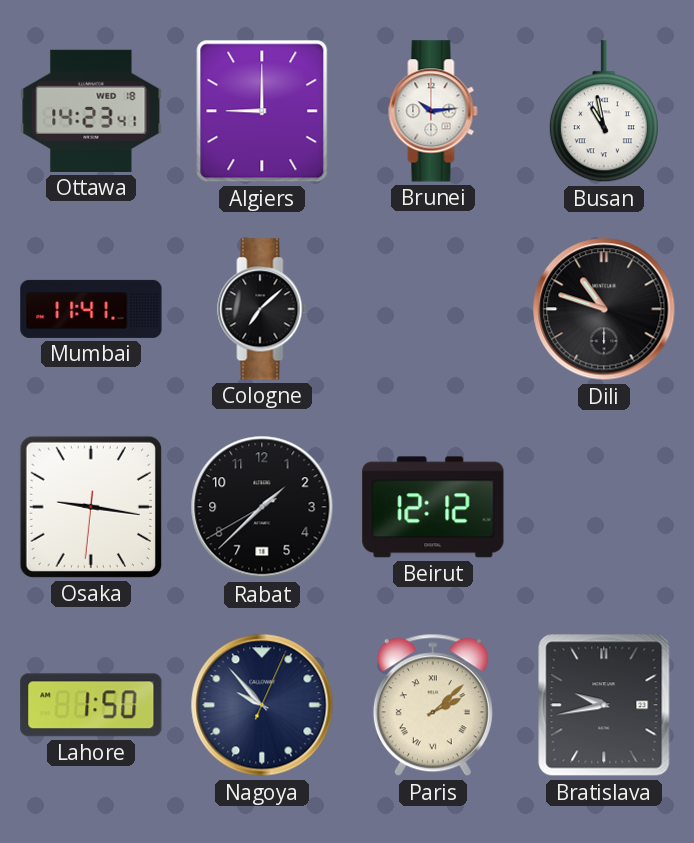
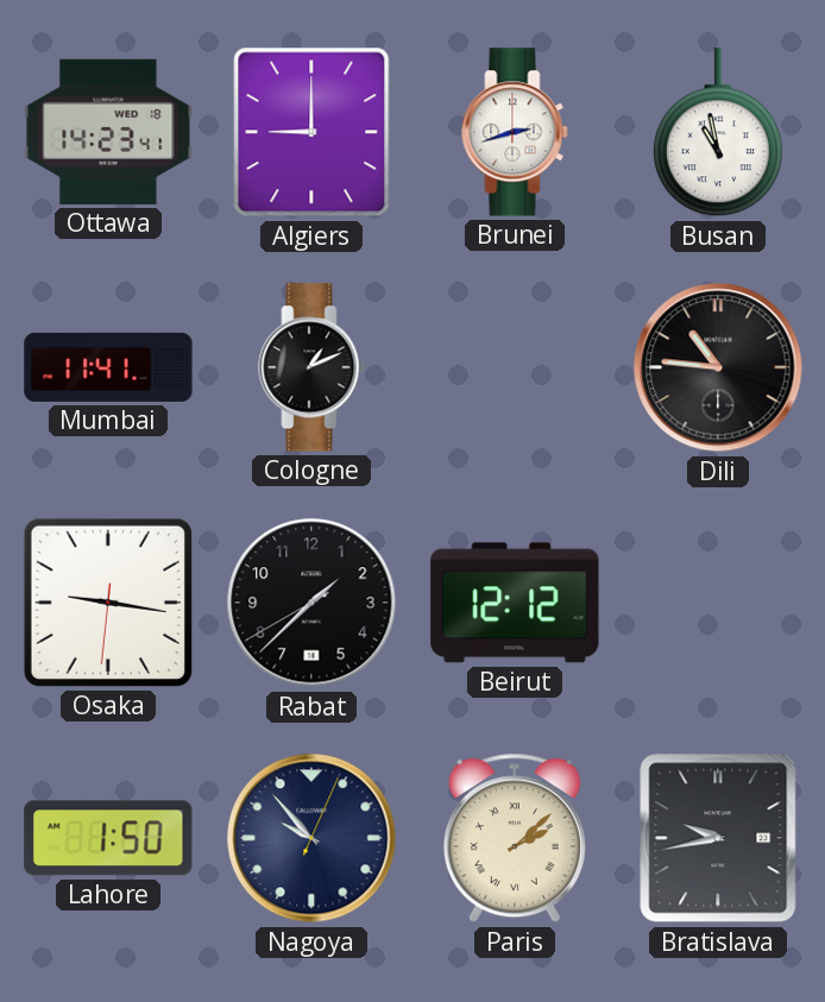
Brunei: 10:14 -> 2:42 (515, 132)
Cologne: 7:08 -> 1:11 (311, 367)
Dili: 10:48 -> 10:46 (718, 367)
